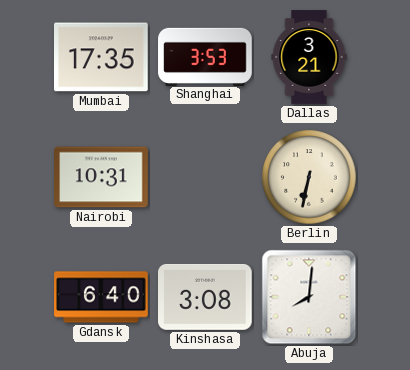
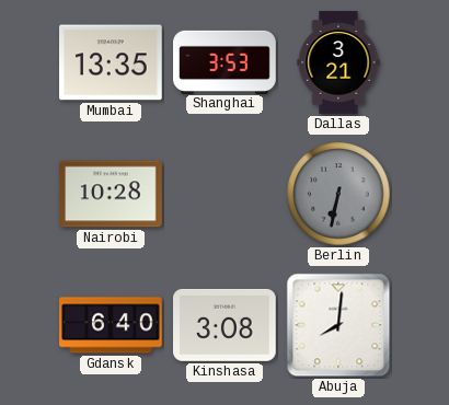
Mumbai: 17:35 -> 13:35 (112, 62)
Nairobi: 10:31 -> 10:28 (111, 194)
Berlin dial: cream -> grey (338, 194)
